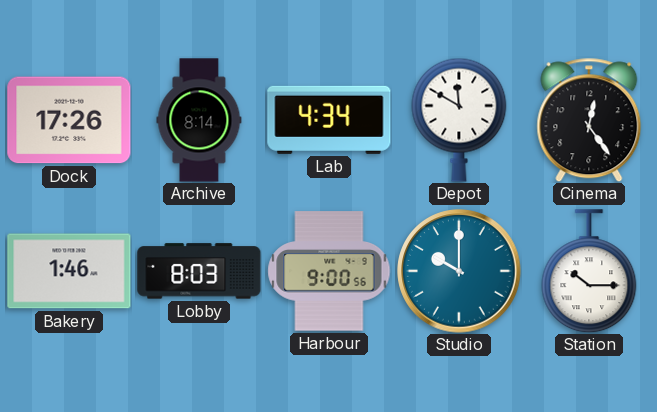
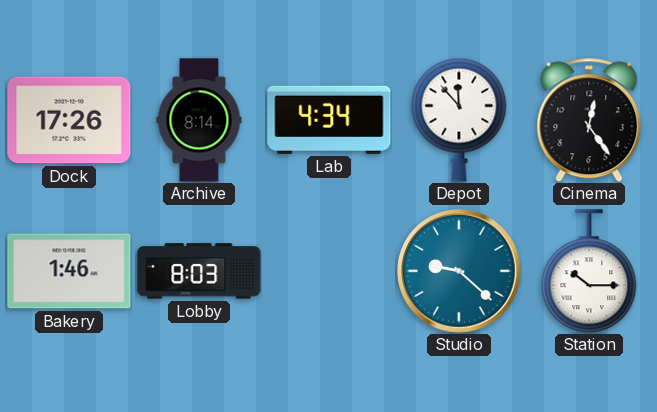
Depot: 11:50 -> 11:53 (459, 120)
Harbour: 9:00 -> none (329, 271)
Studio: 10:00 -> 9:22 (459, 271)
